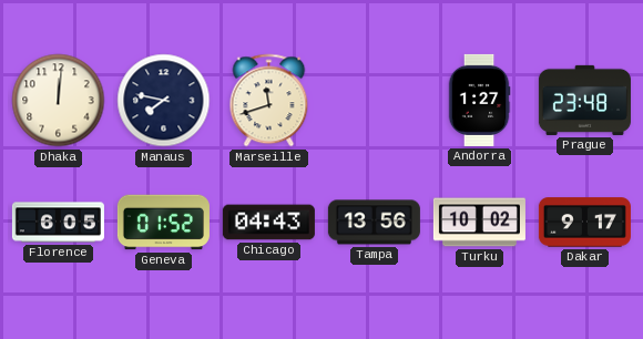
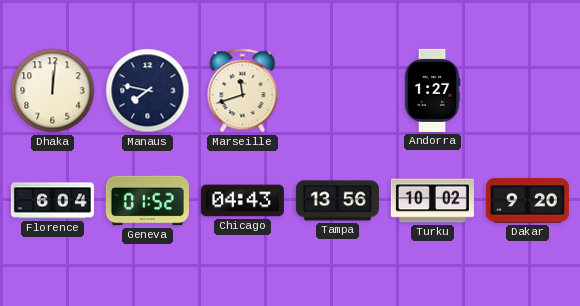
Prague: 23:48 -> none (584, 100)
Florence: 6:05 -> 6:04 (52, 201)
Dakar: 9:17 -> 9:20 (527, 201)
